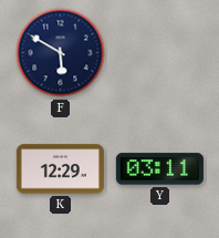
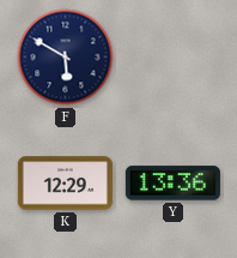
Y: 03:11 -> 13:36 (172, 184)
